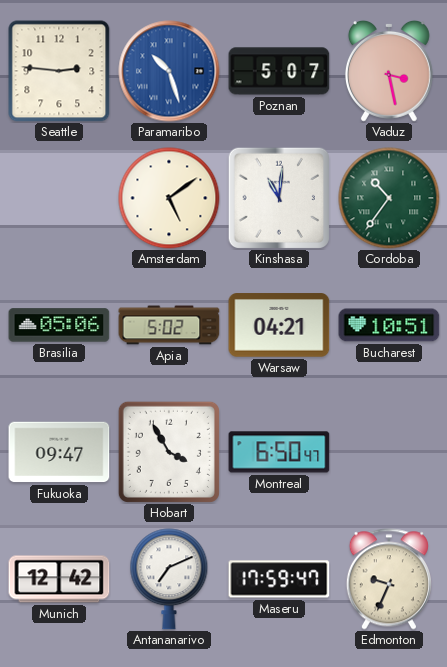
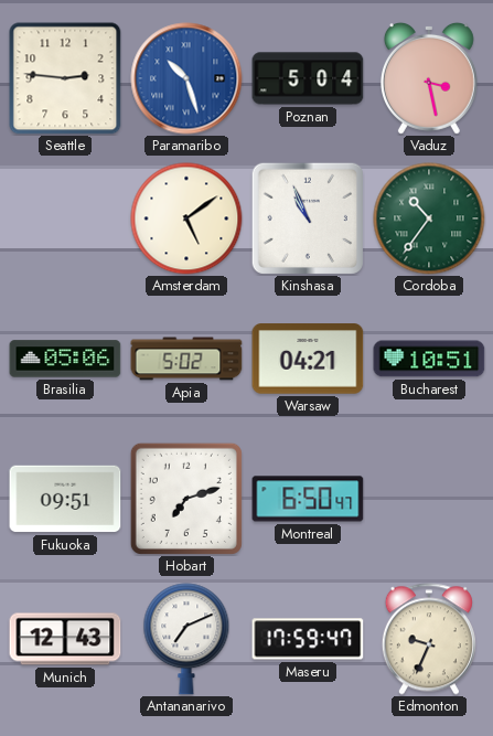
Poznan: 5:07 -> 5:04 (308, 78)
Kinshasa: 11:01 -> 10:56 (308, 218)
Fukuoka: 09:47 -> 09:51 (65, 499)
Hobart: 3:55 -> 7:12 (186, 499)
Munich: 12:42 -> 12:43 (65, 639)
